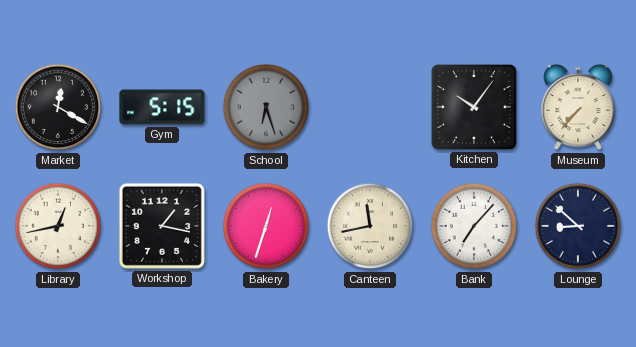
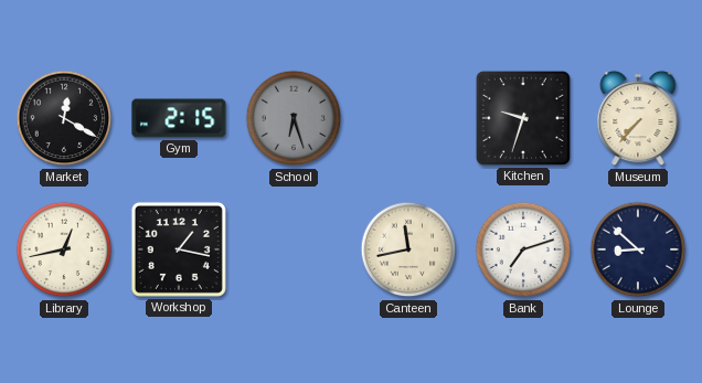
Gym: 5:15 -> 2:15 (179, 118)
Kitchen: 10:06 -> 9:33 (523, 118)
Bakery: 12:33 -> none (266, 226)
Bank: 7:07 -> 7:12 (523, 249)
